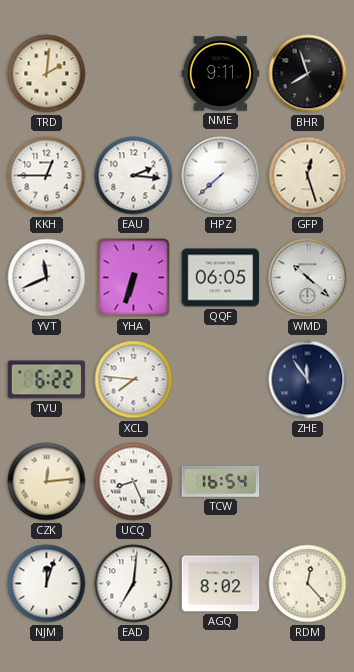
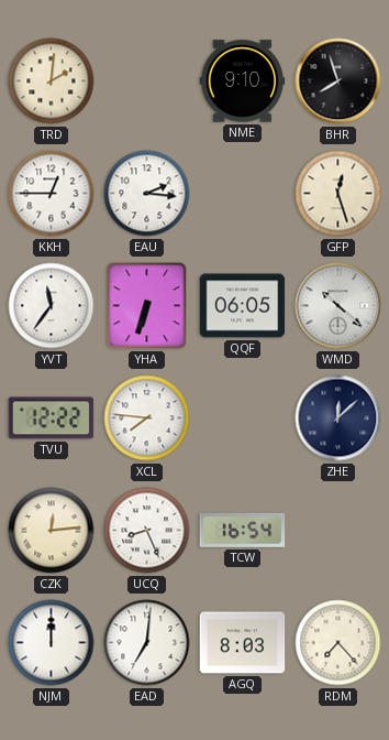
NME: 9:11 -> 9:10 (243, 81)
HPZ: 7:38 -> none (221, 176)
YVT: 11:41 -> 11:36 (52, 306)
TVU: 6:22 -> 12:22 (52, 418)
ZHE: 11:54 -> 12:08 (338, 418)
NJM: 12:03 -> 12:00 (52, 643)
AGQ: 8:02 -> 8:03 (243, 643)
RDM: 12:23 -> 7:23 (338, 643)
